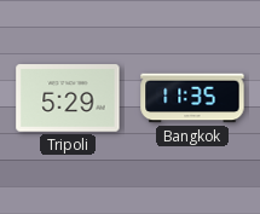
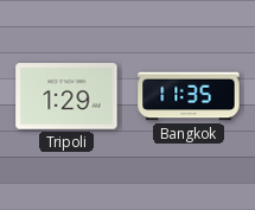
Tripoli: 5:29 -> 1:29 (66, 96)
